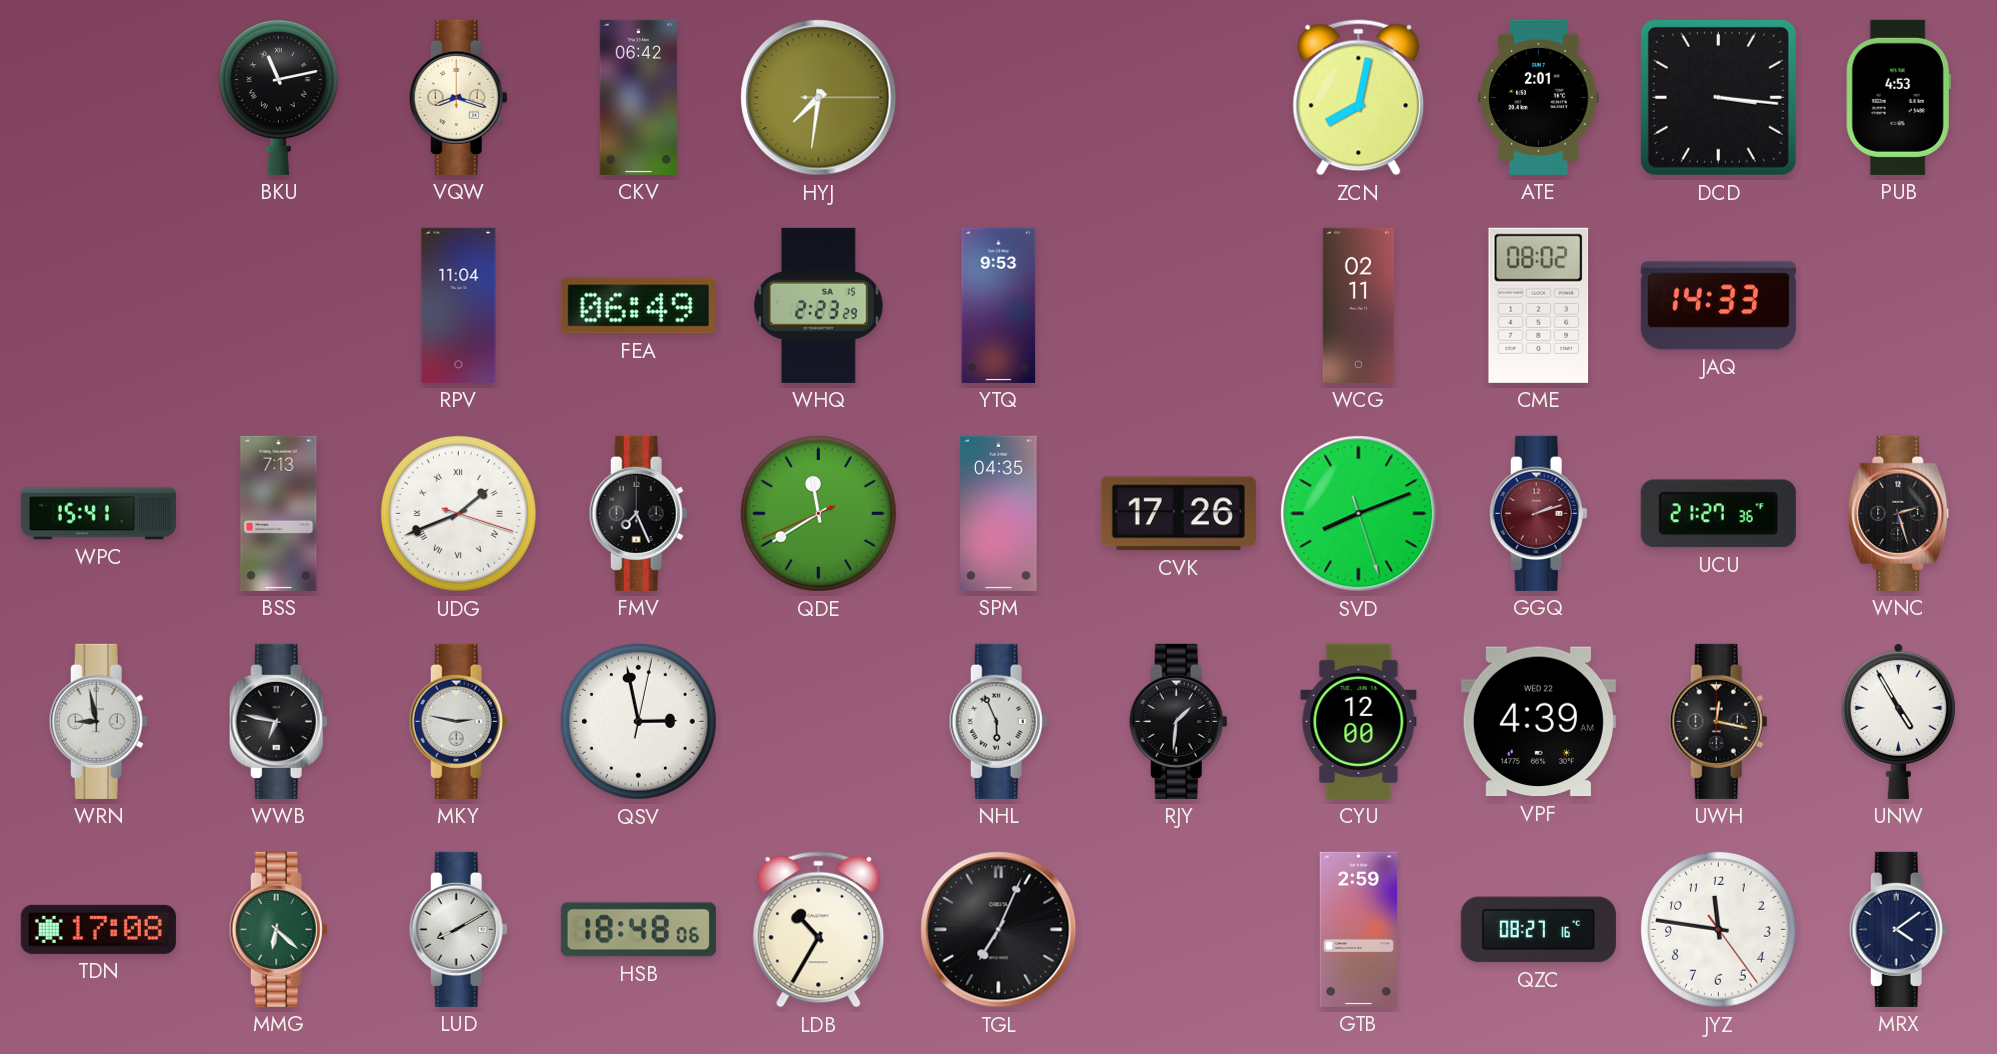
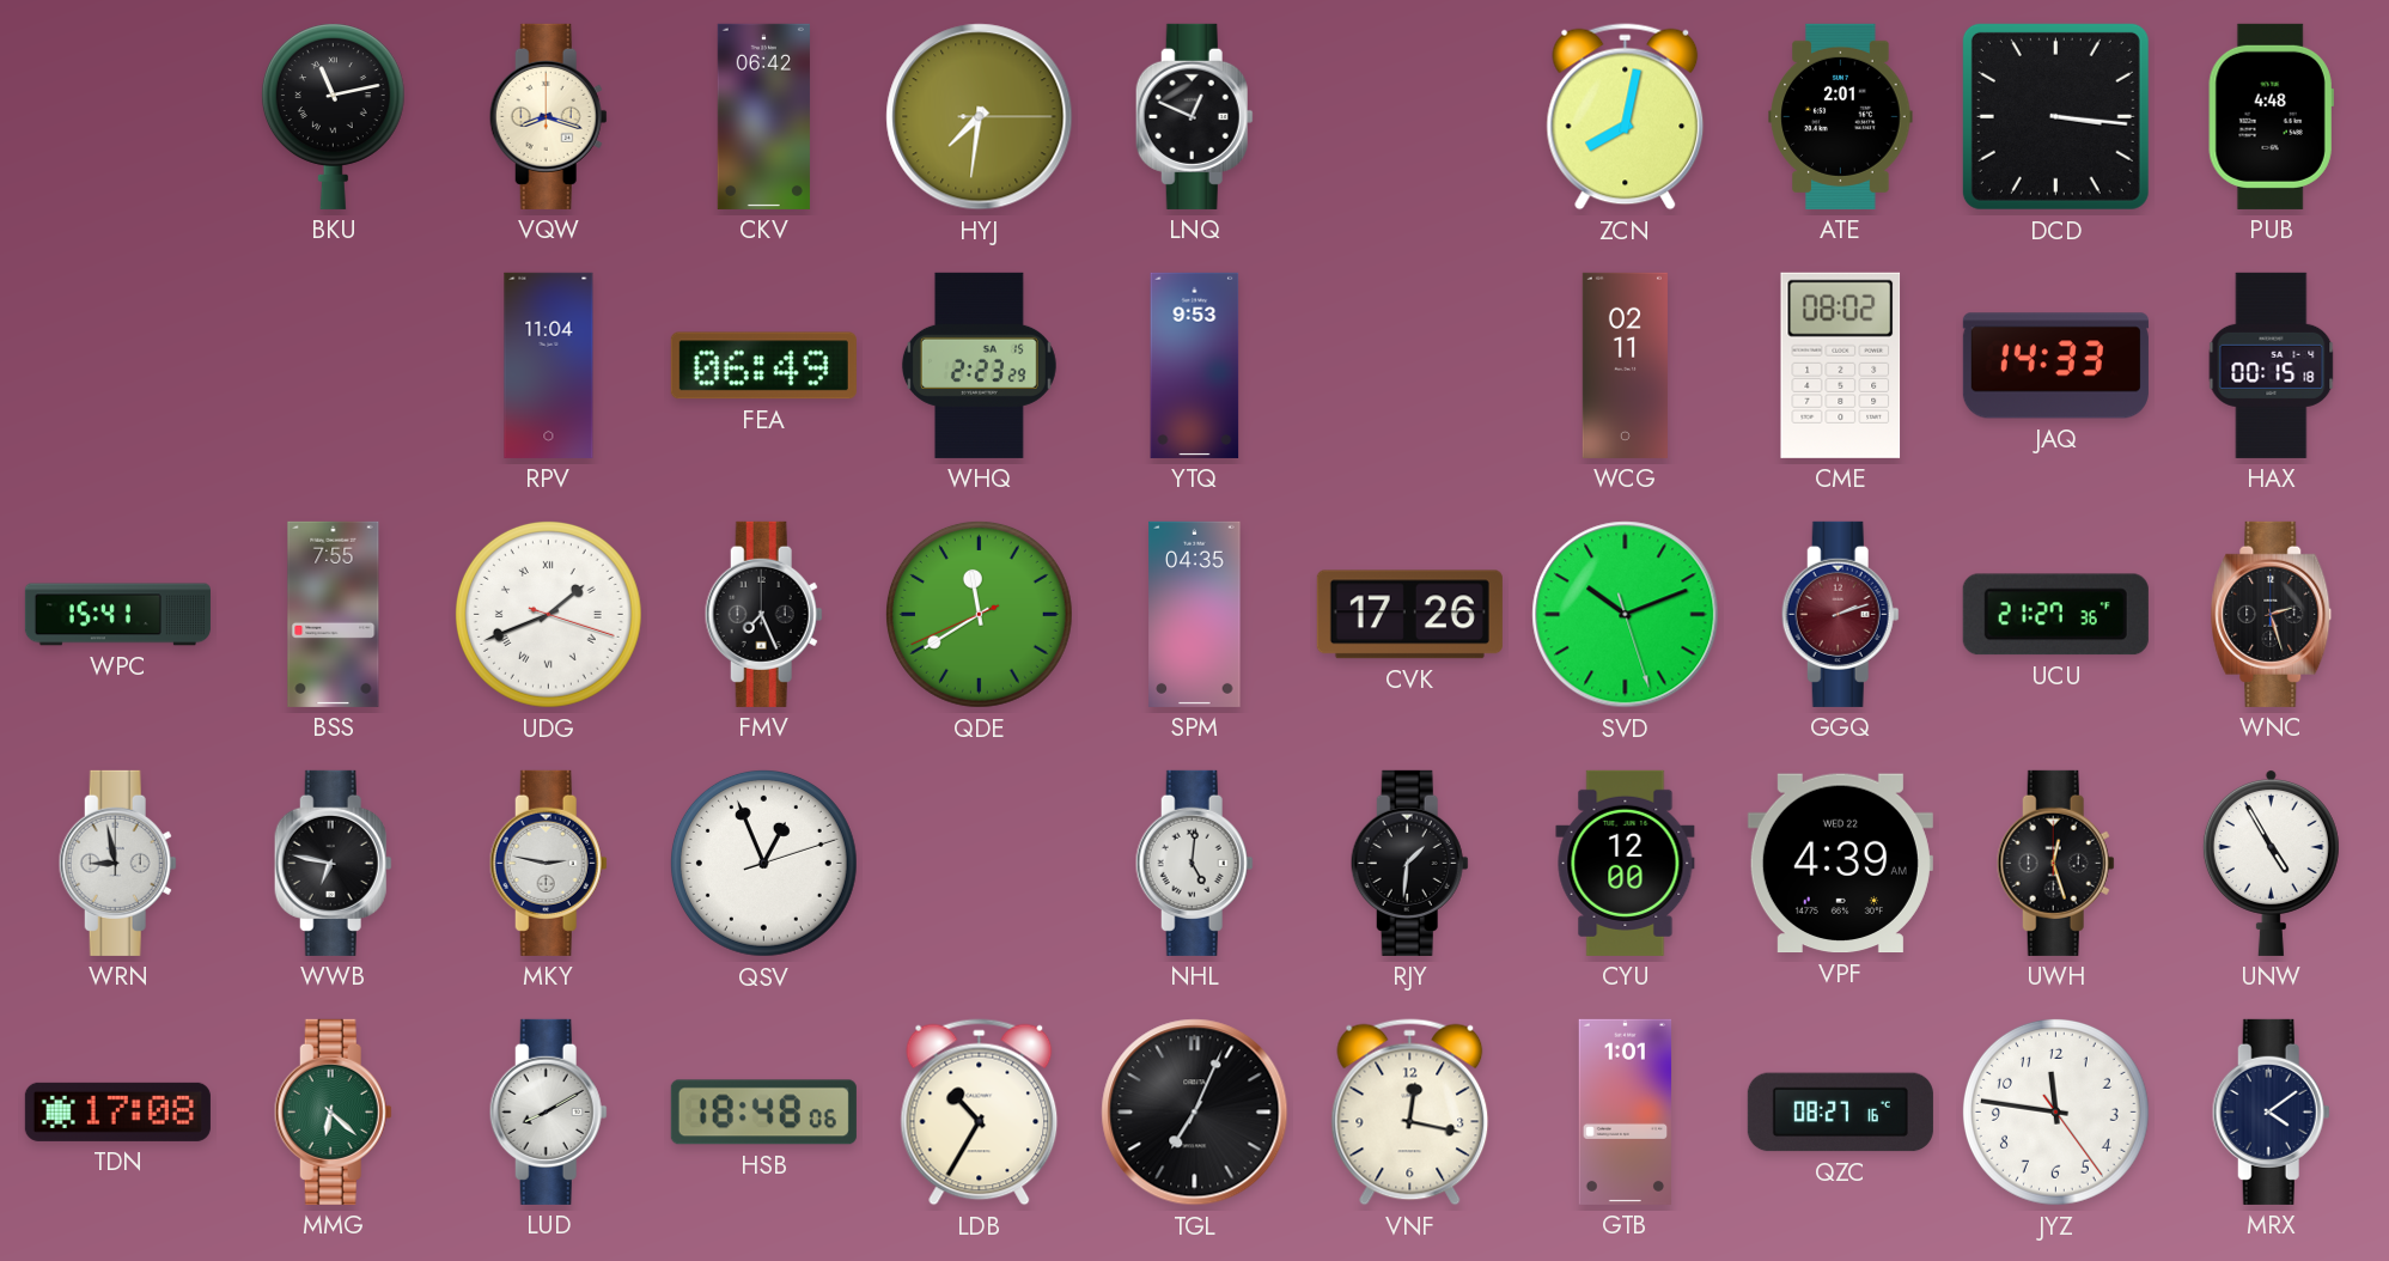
LNQ: none -> 12:49 (1194, 116)
PUB: 4:53 -> 4:48 (2271, 116)
HAX: none -> 00:15 (2272, 365)
BSS: 7:13 -> 7:55 (334, 614)
SVD: 8:11 -> 10:11 (1626, 615)
QSV: 2:58 -> 12:56 (763, 863)
NHL: 5:56 -> 5:01 (1194, 863)
UWH: 12:17 -> 12:27 (2055, 863)
VNF: none -> 12:17 (1410, 1113)
GTB: 2:59 -> 1:01 (1626, 1111)
